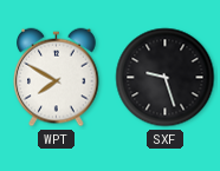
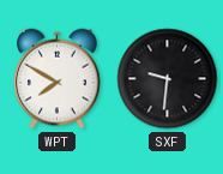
SXF: 9:27 -> 9:31 (168, 79)
